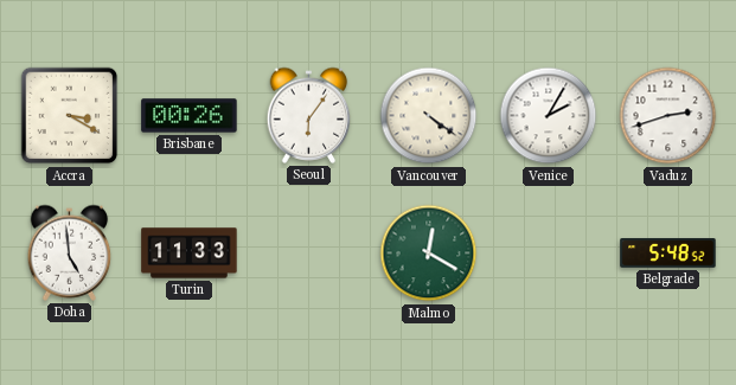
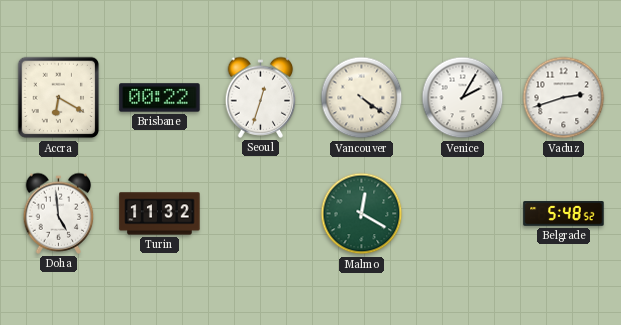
Accra: 3:20 -> 6:20 (59, 98)
Brisbane: 00:26 -> 00:22 (160, 98)
Seoul: 6:06 -> 12:33 (261, 97)
Turin: 11:33 -> 11:32 (160, 214)
